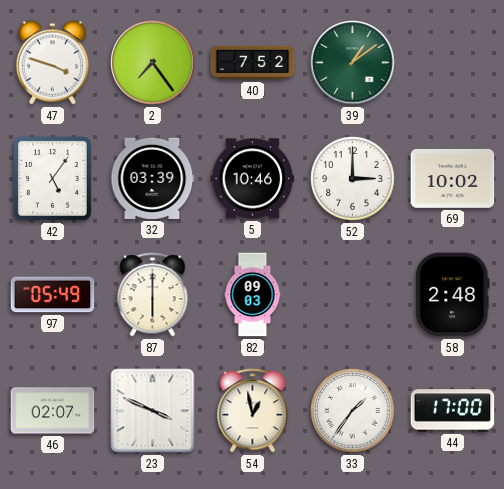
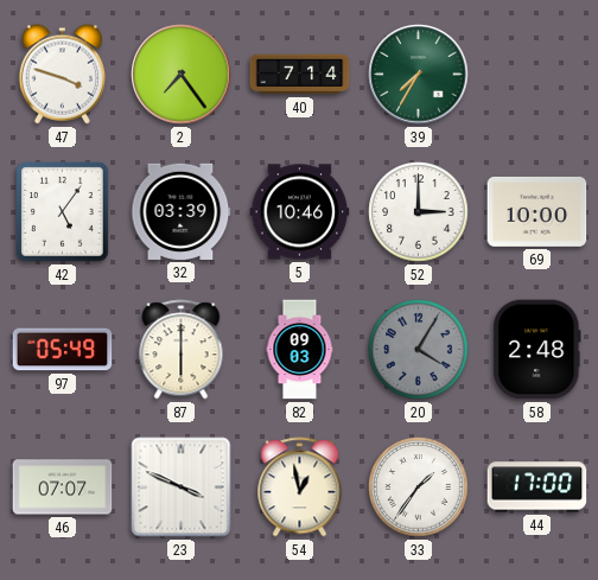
40: 7:52 -> 7:14 (300, 75)
39: 1:09 -> 7:35 (419, 75)
69: 10:02 -> 10:00 (537, 212)
20: none -> 4:05 (419, 350)
46: 02:07 -> 07:07 (63, 487)
